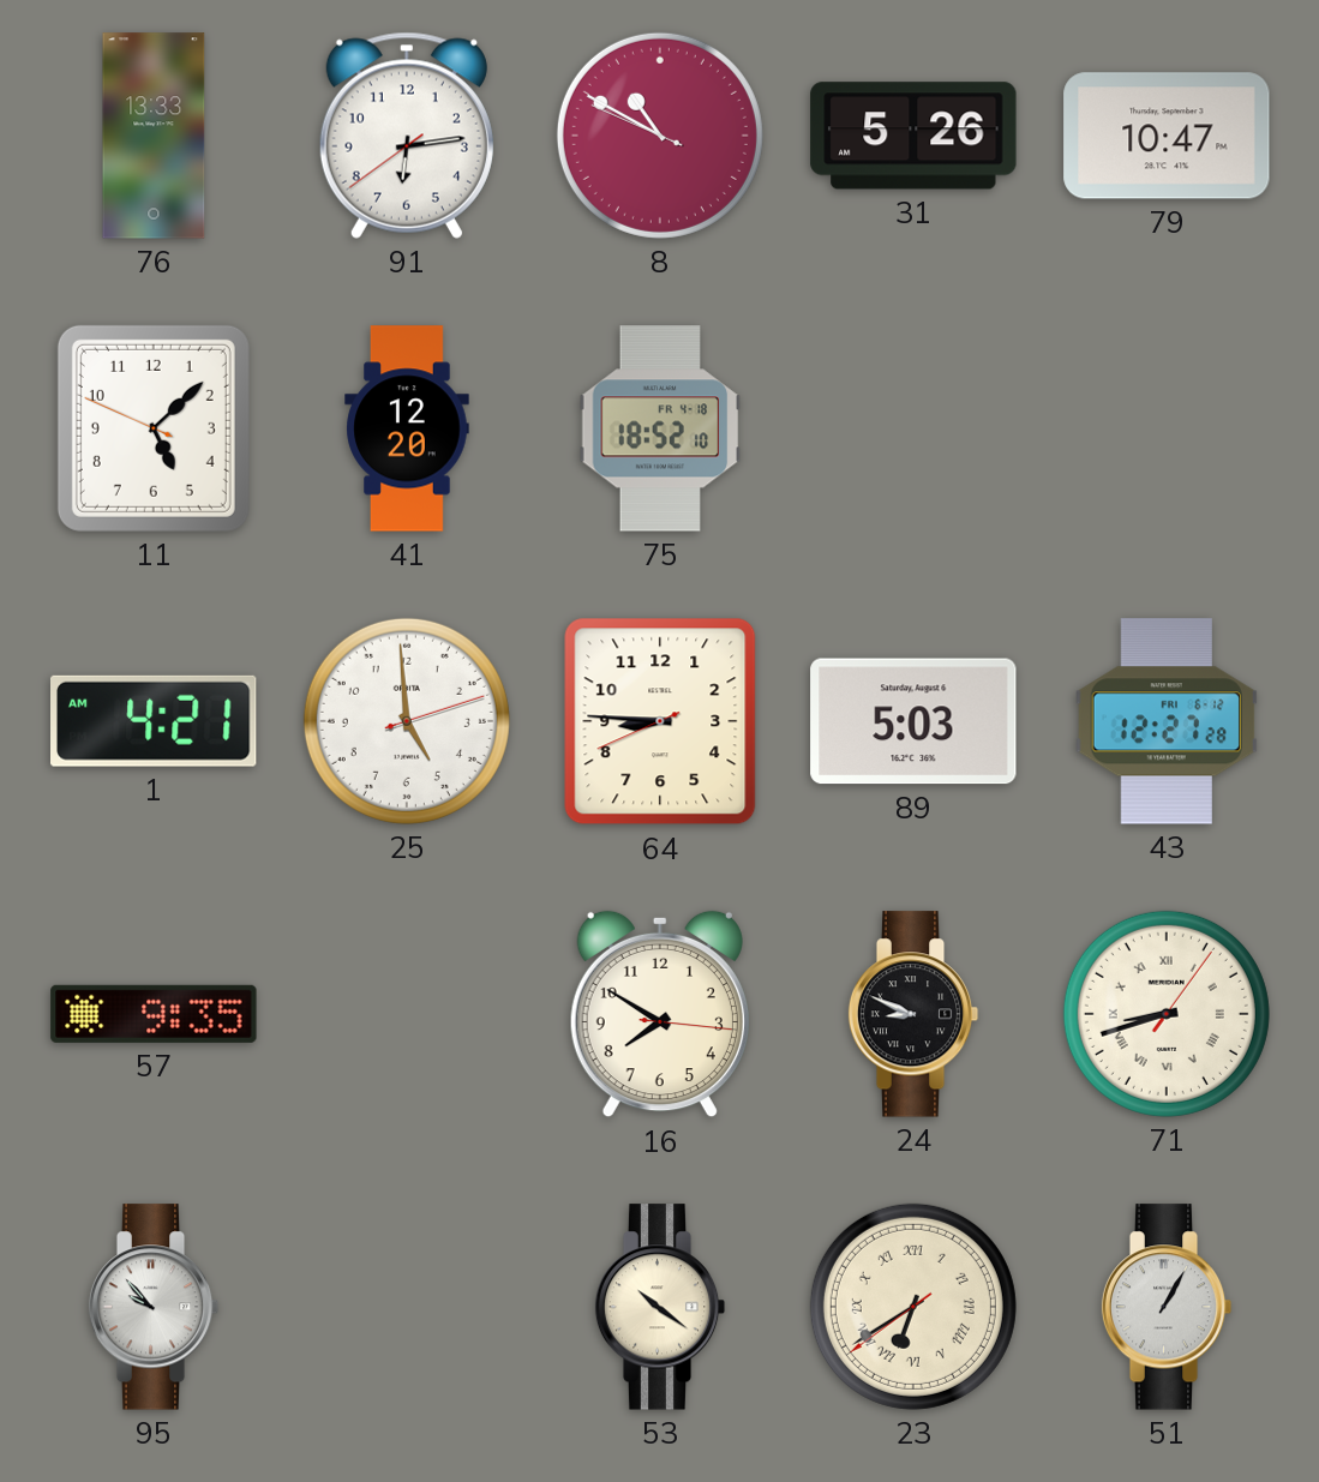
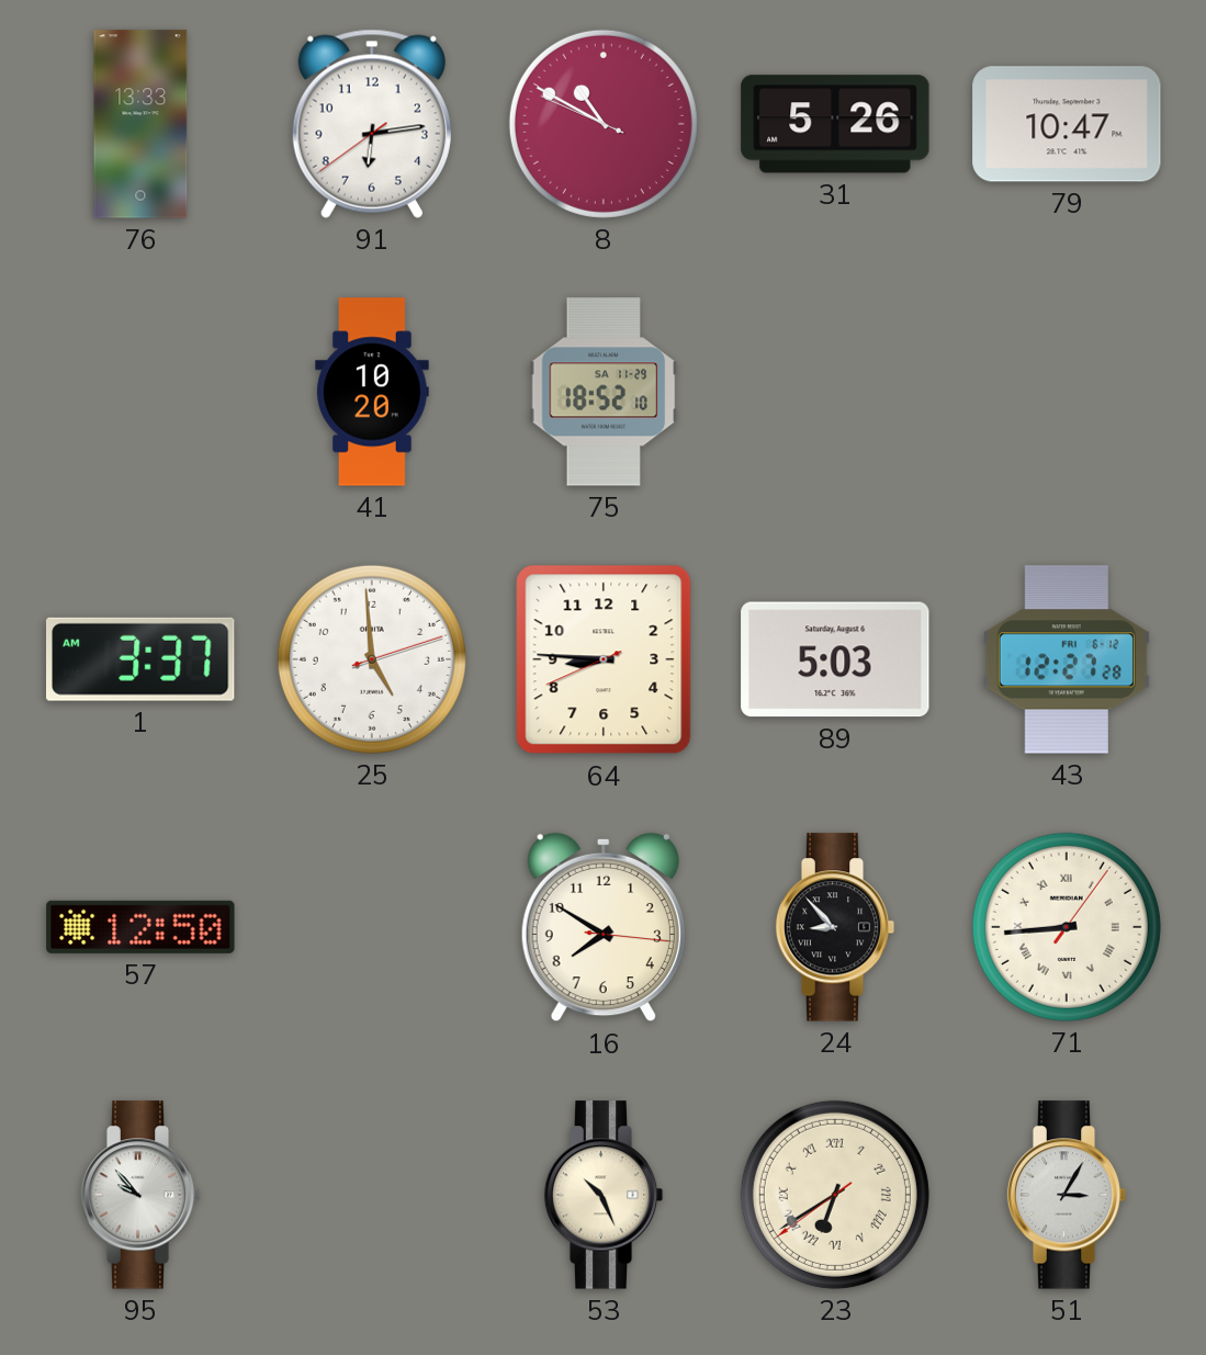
11: 5:07 -> none (154, 428)
41: 12:20 -> 10:20 (372, 392)
75 date: FR 4-18 -> SA 11-29 (604, 392)
1: 4:21 -> 3:37 (142, 659)
57: 9:35 -> 12:50 (140, 927)
24: 8:49 -> 8:53 (835, 927)
71: 8:42 -> 8:44 (1067, 927)
53: 10:21 -> 10:26 (604, 1195)
51: 1:05 -> 3:05 (1067, 1195)
